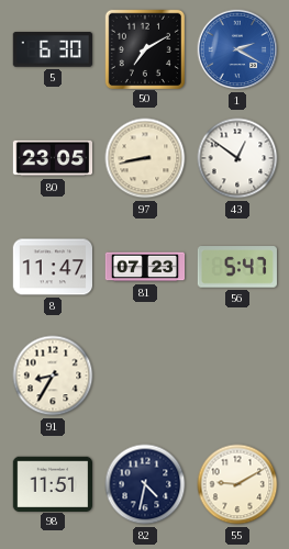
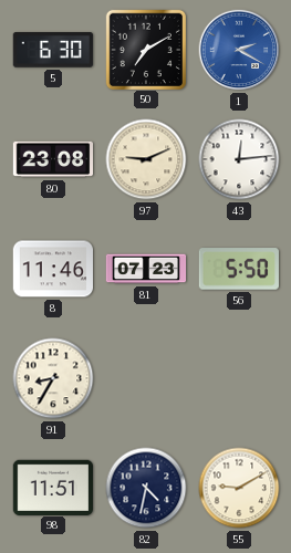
80: 23:05 -> 23:08 (53, 159)
97: 8:43 -> 9:11 (146, 159)
43: 12:51 -> 12:14 (239, 159)
8: 11:47 -> 11:46 (52, 269)
56: 5:47 -> 5:50 (238, 269)
